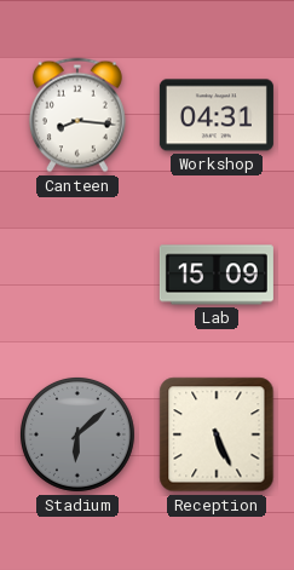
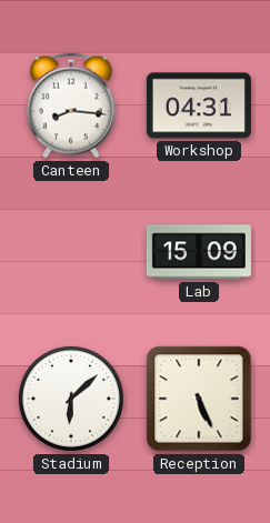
Stadium dial: grey -> white (71, 399)
